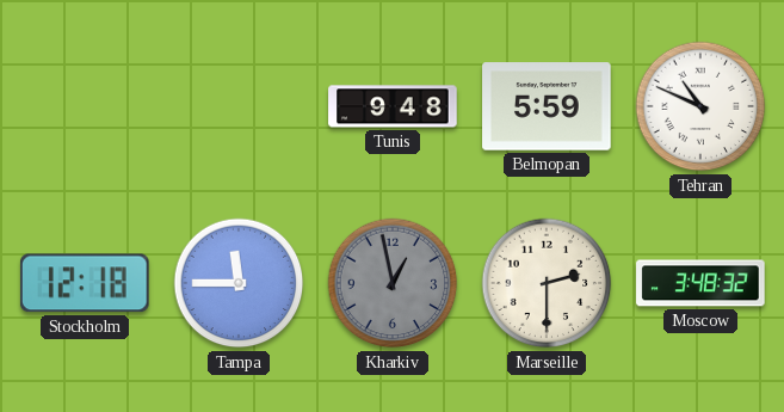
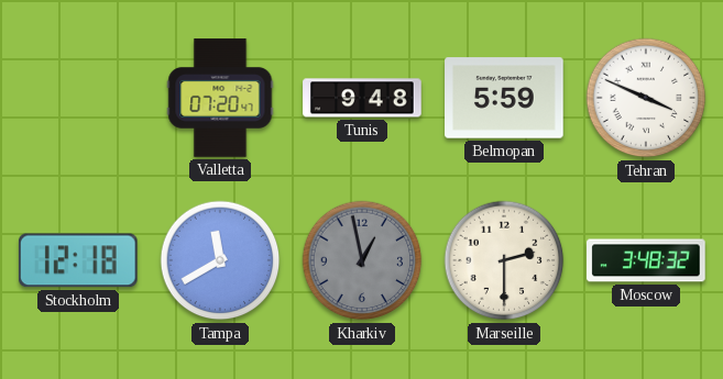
Valletta: none -> 07:20 (220, 98)
Tehran: 10:49 -> 3:49 (646, 98)
Tampa: 11:45 -> 11:40 (220, 260)
